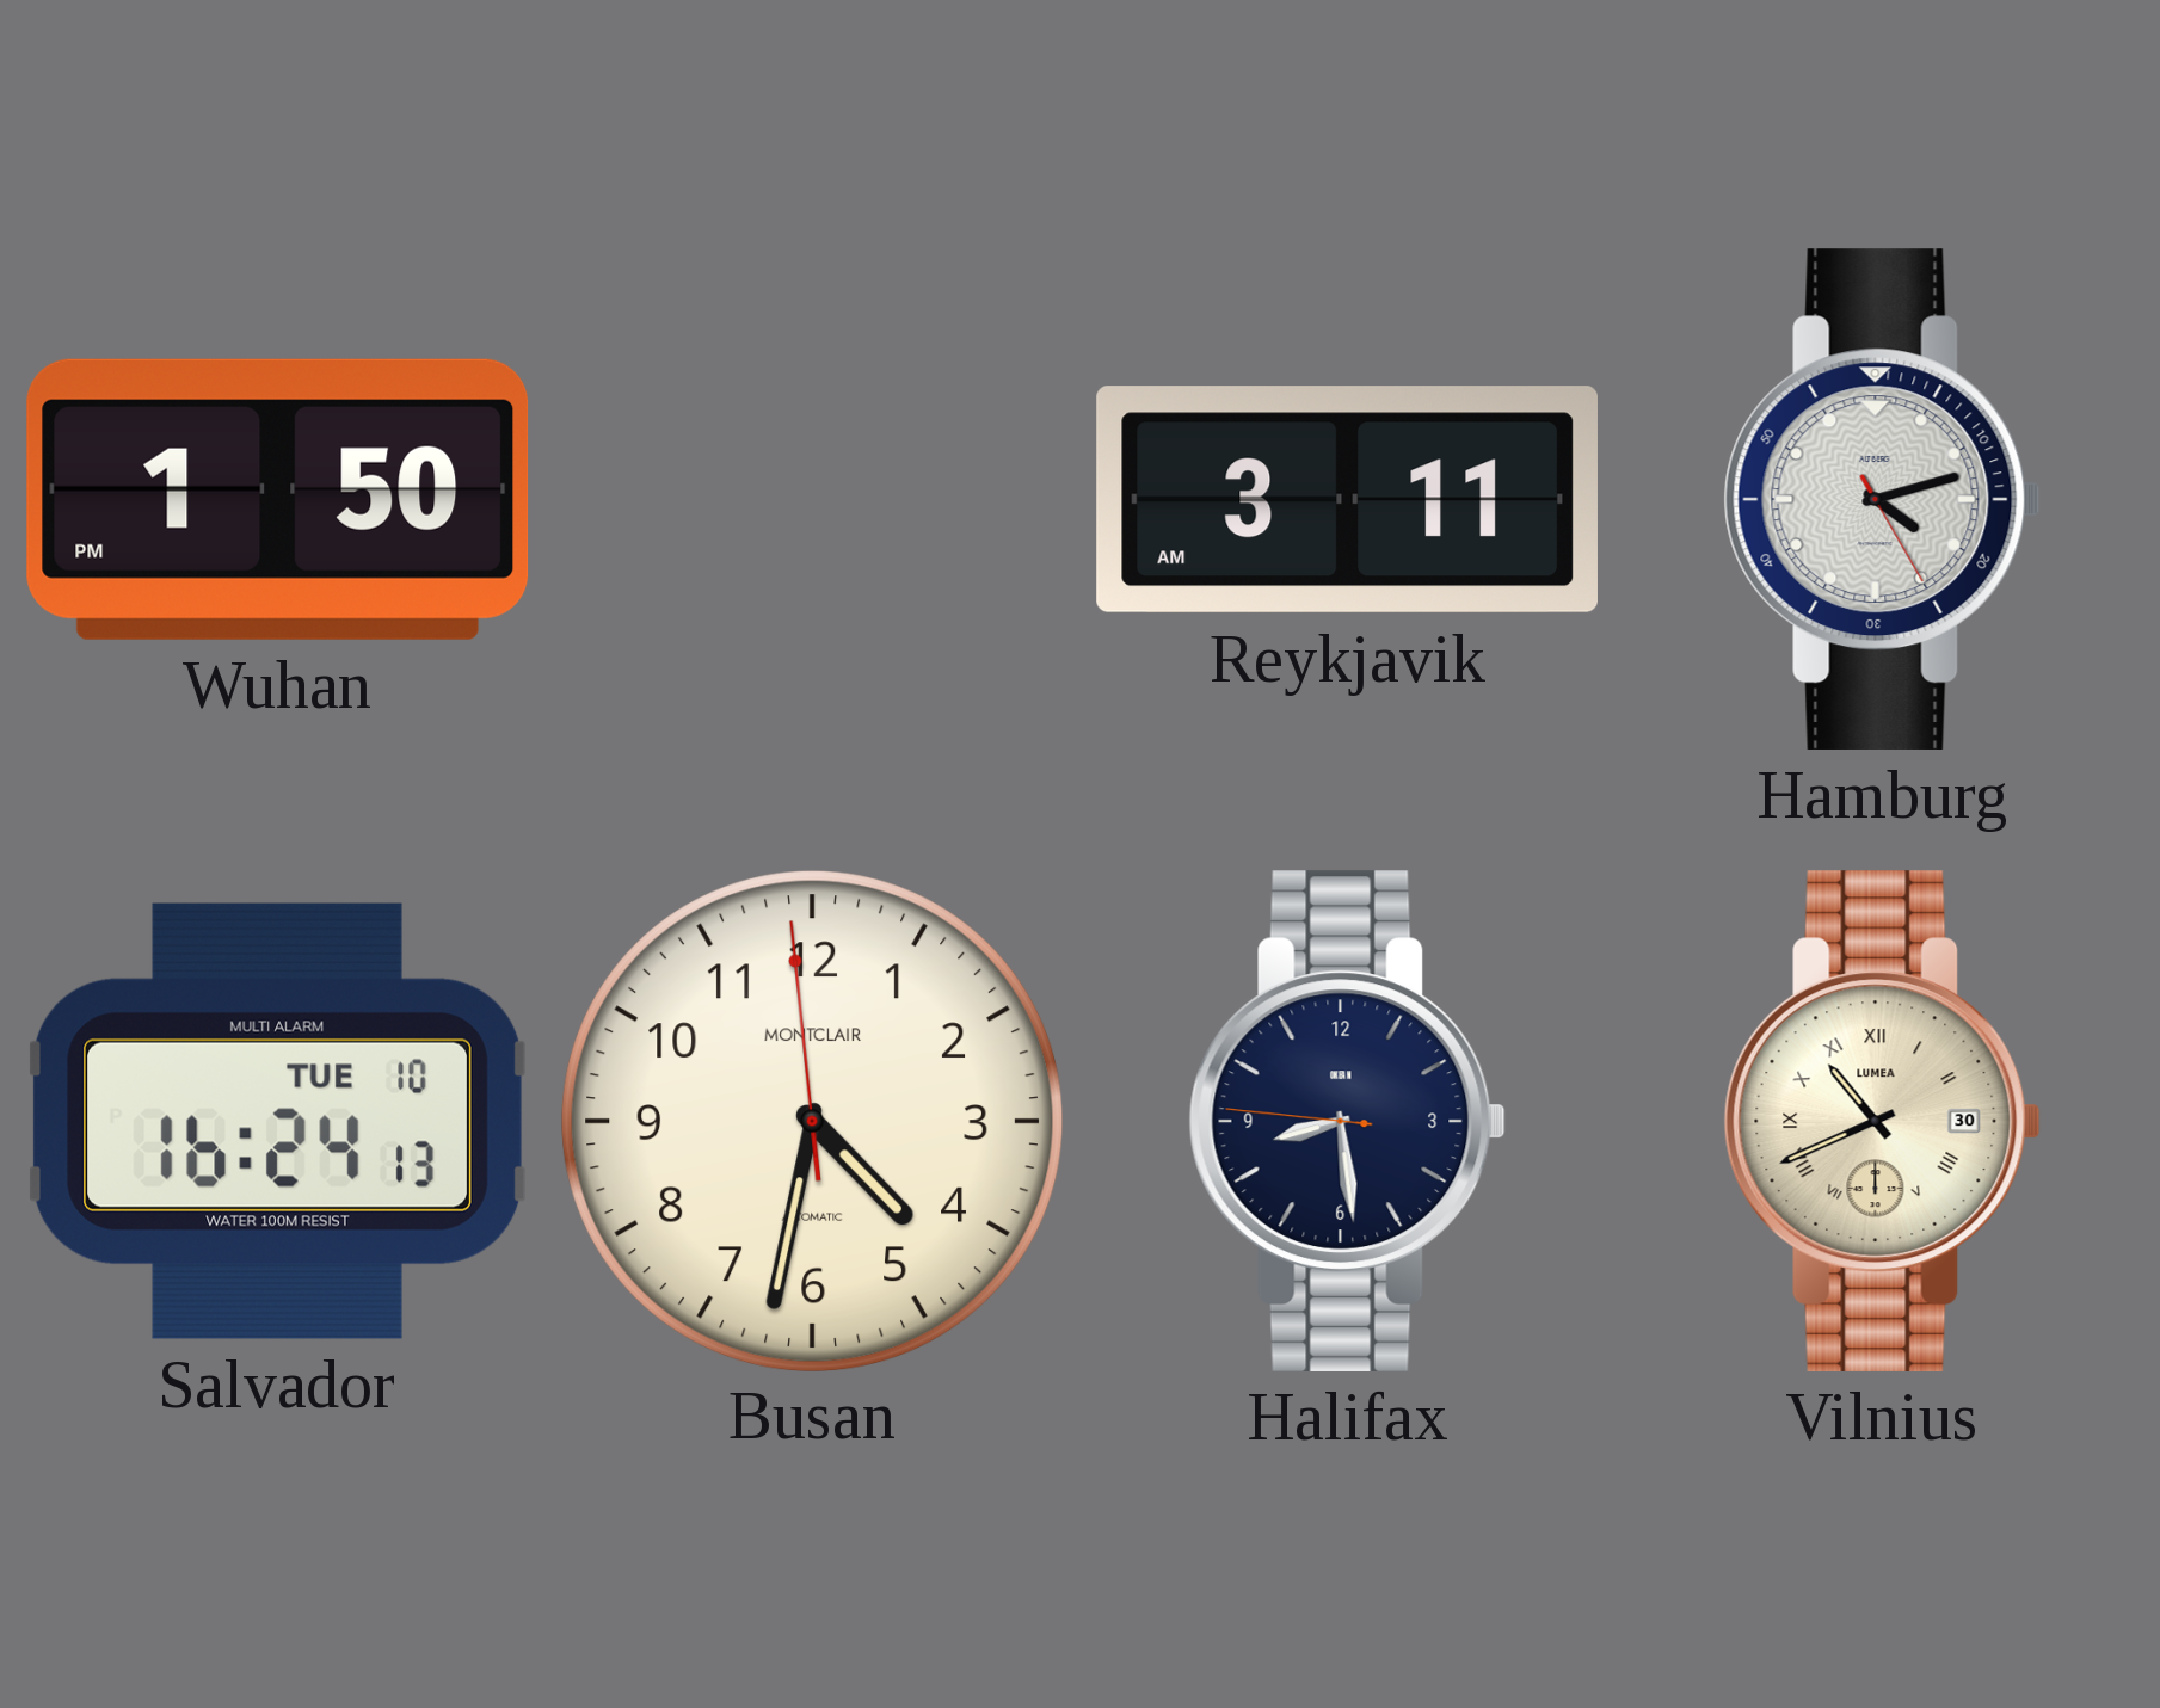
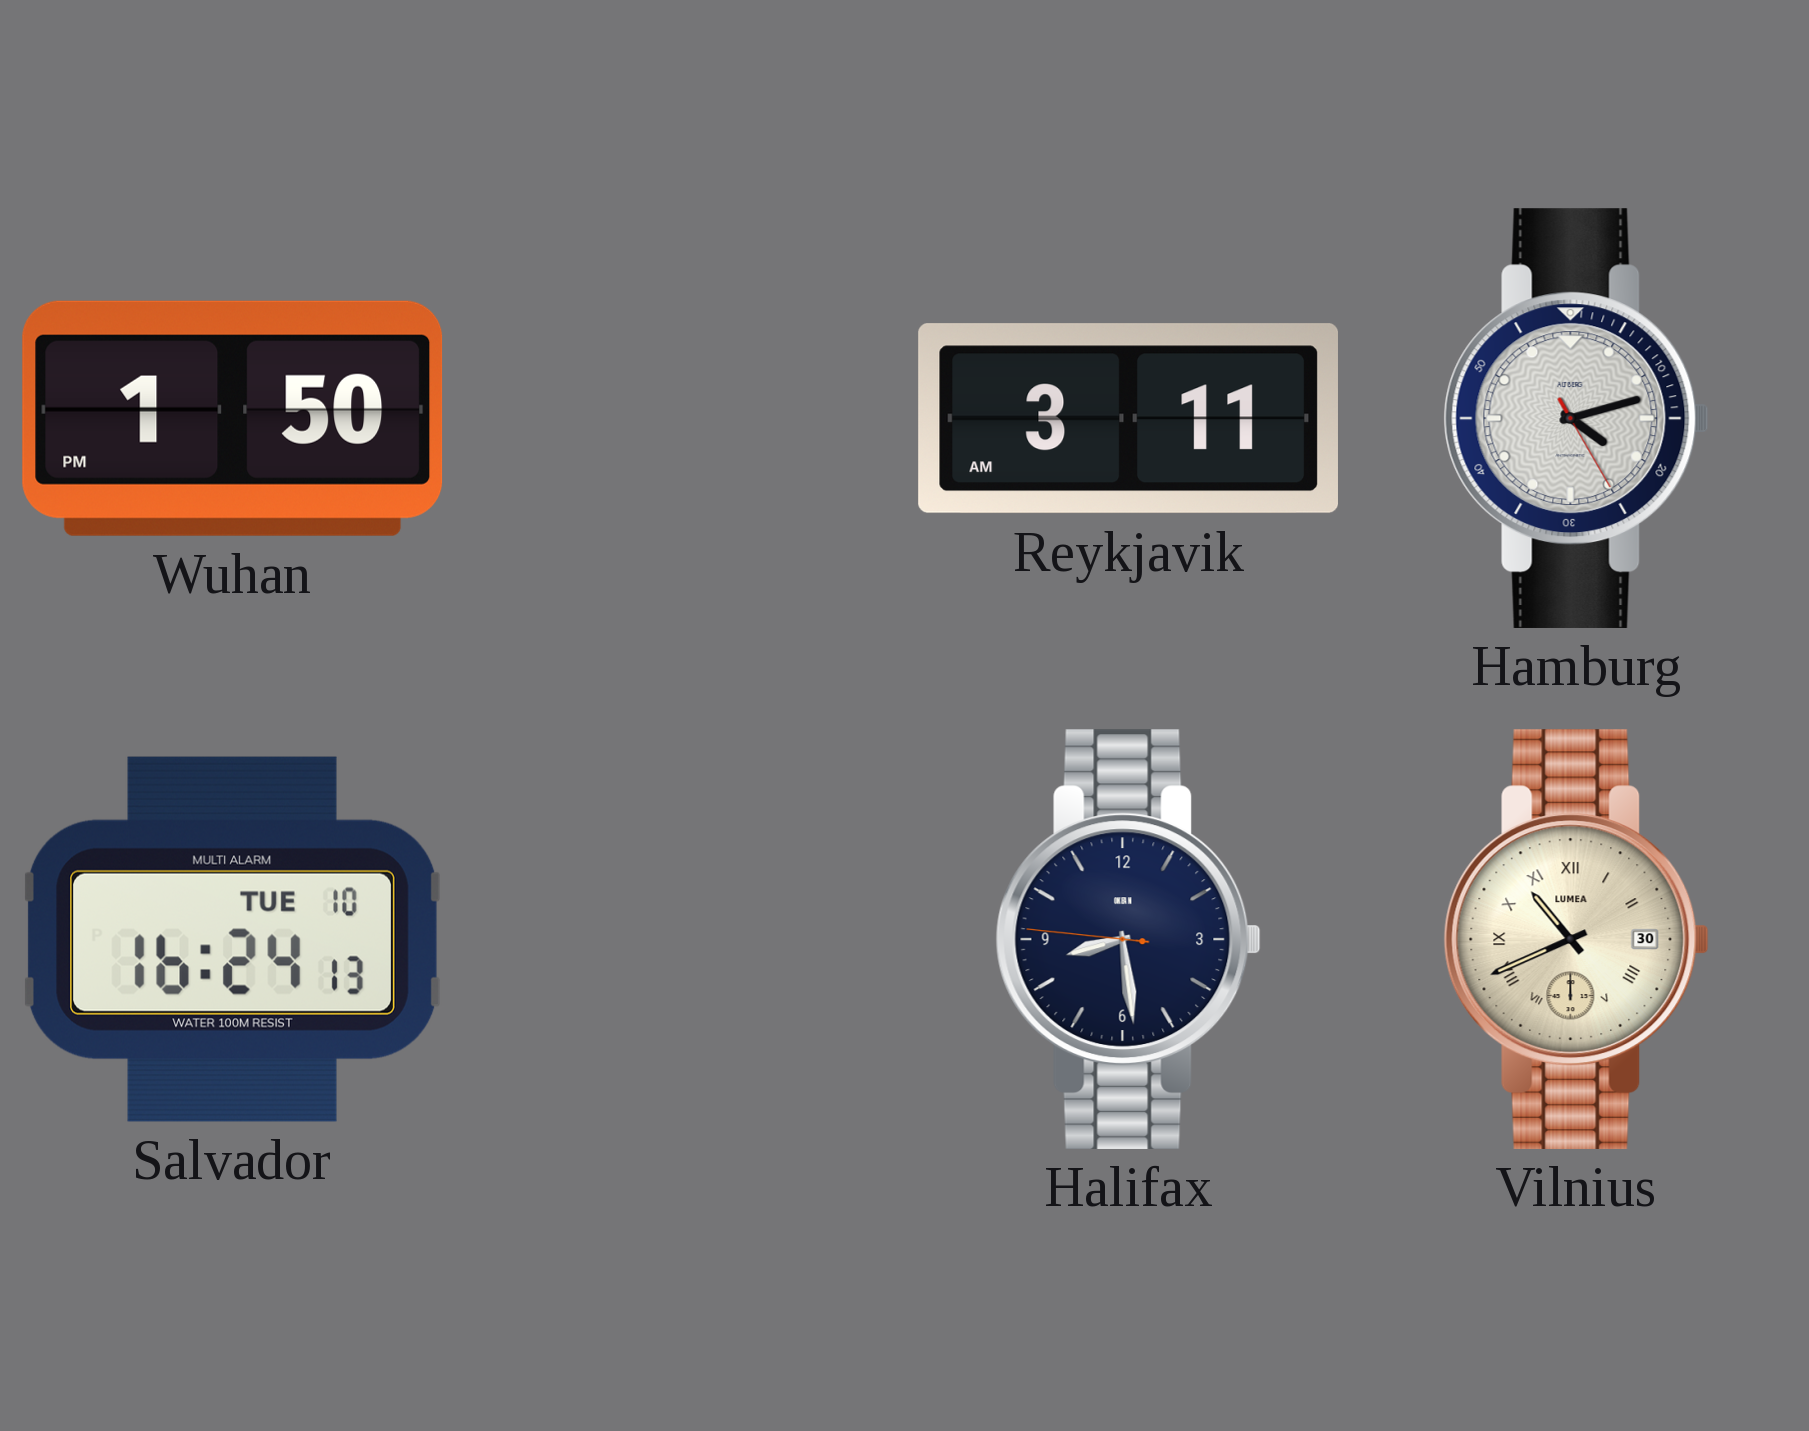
Busan: 4:31 -> none (812, 1121)
